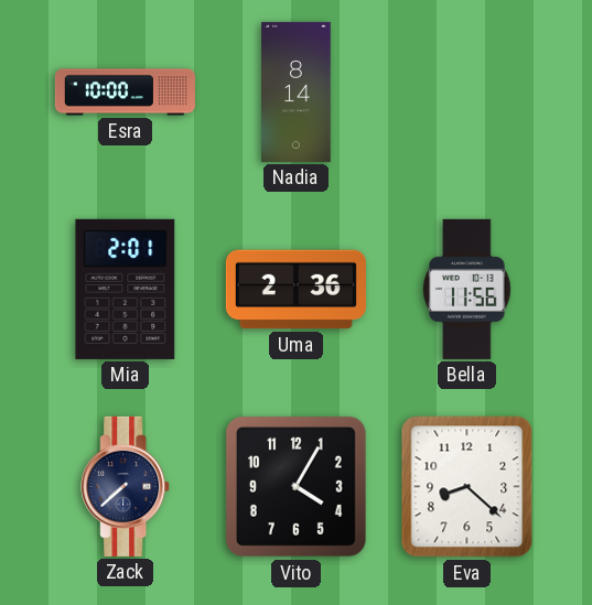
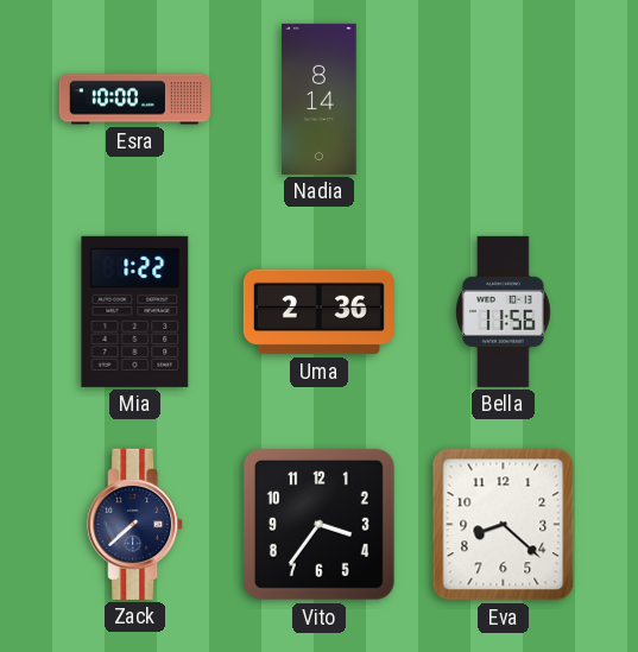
Mia: 2:01 -> 1:22 (135, 311)
Vito: 4:05 -> 3:36 (318, 524)
